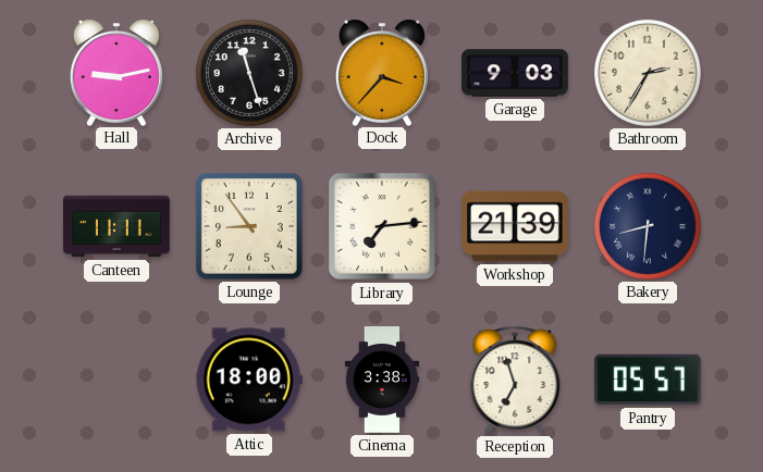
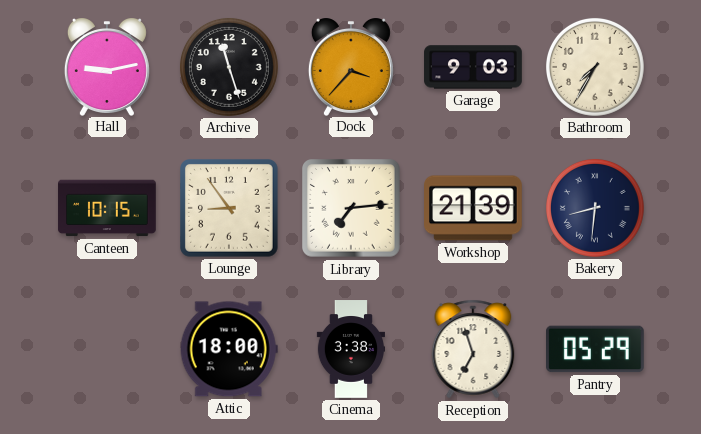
Bathroom: 2:35 -> 7:35 (595, 67)
Canteen: 11:11 -> 10:15 (107, 208)
Pantry: 05:57 -> 05:29 (596, 349)
